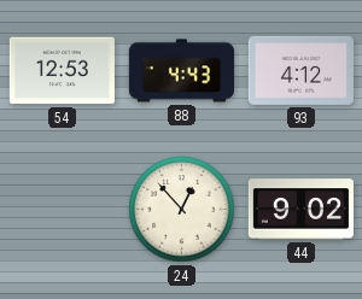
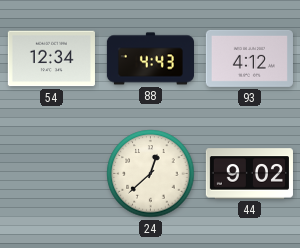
54: 12:53 -> 12:34 (51, 59)
24: 12:53 -> 12:38 (151, 174)
